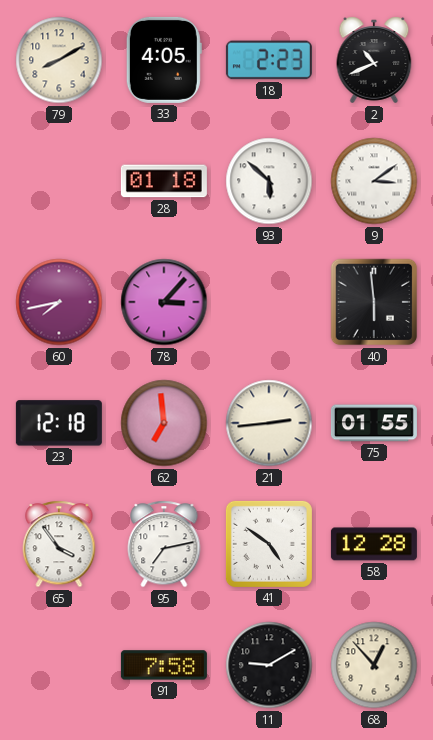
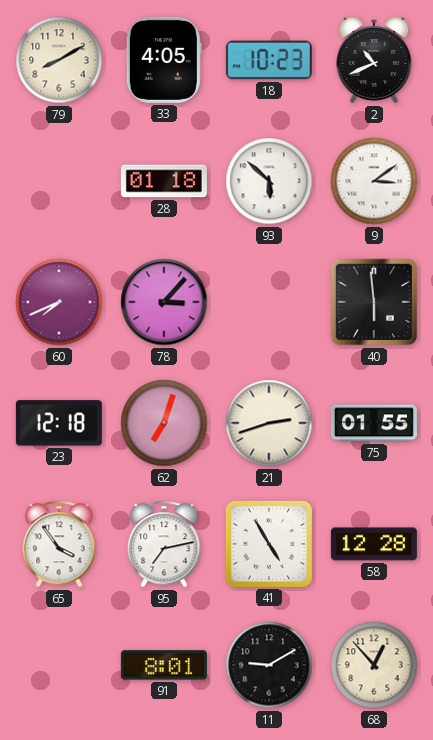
18: 2:23 -> 10:23 (269, 60)
60: 7:43 -> 7:41 (59, 302)
62: 6:59 -> 7:03 (164, 423)
21: 2:44 -> 2:42 (269, 423)
41: 4:51 -> 4:55 (269, 544)
91: 7:58 -> 8:01 (164, 665)
